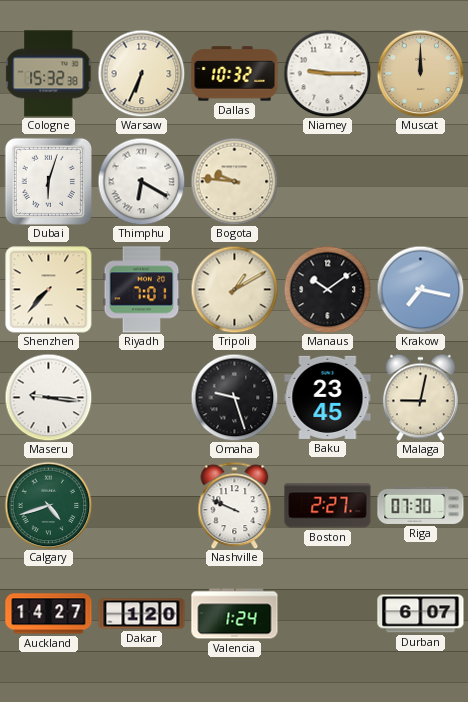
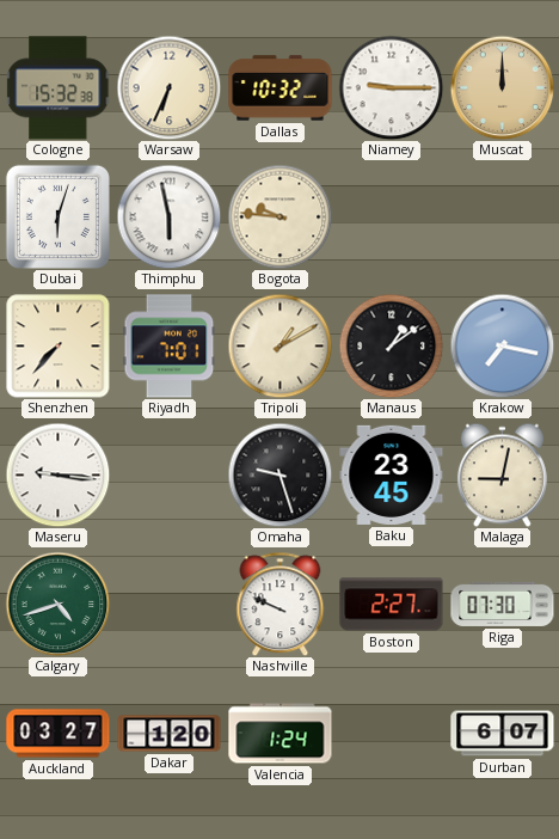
Thimphu: 6:20 -> 5:58 (168, 216)
Manaus: 10:09 -> 1:09 (391, 345)
Auckland: 14:27 -> 03:27 (59, 734)
